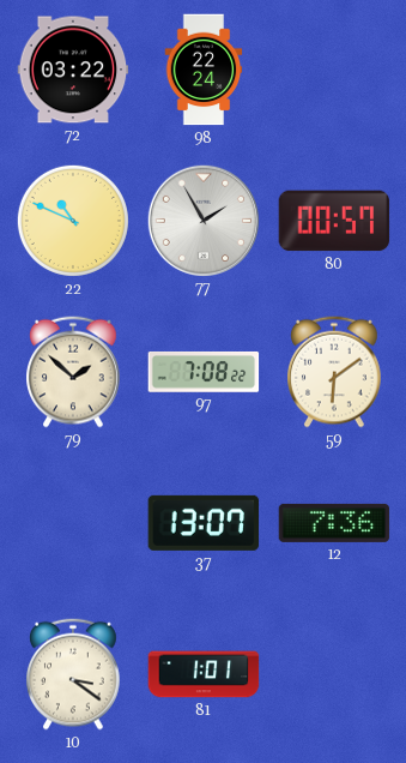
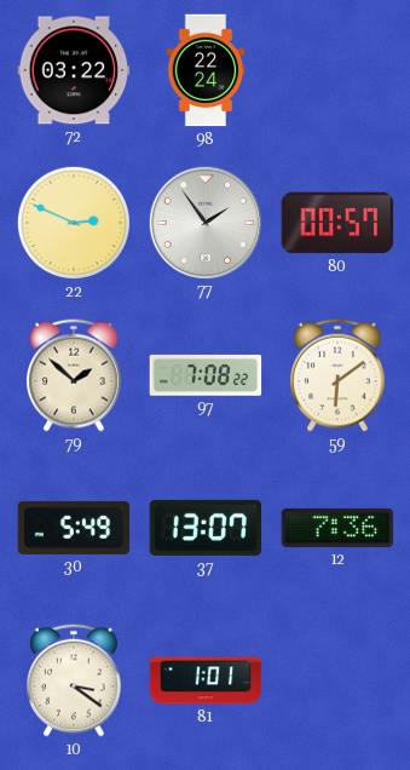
22: 10:49 -> 2:49 (74, 223)
77: 1:55 -> 1:54 (204, 222)
30: none -> 5:49 (74, 528)
